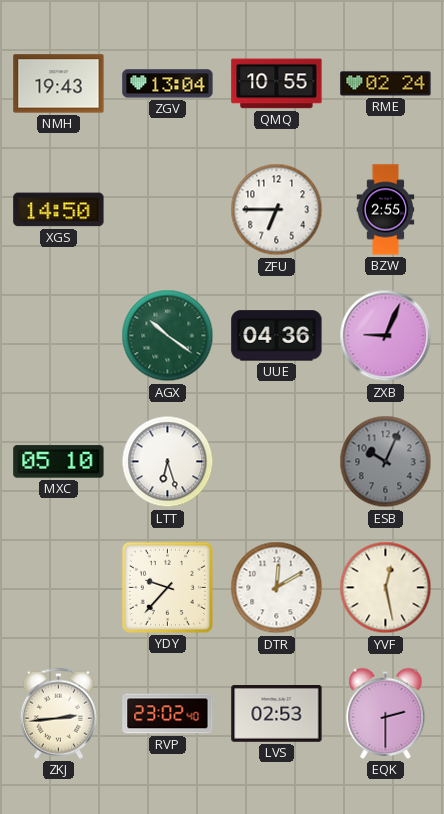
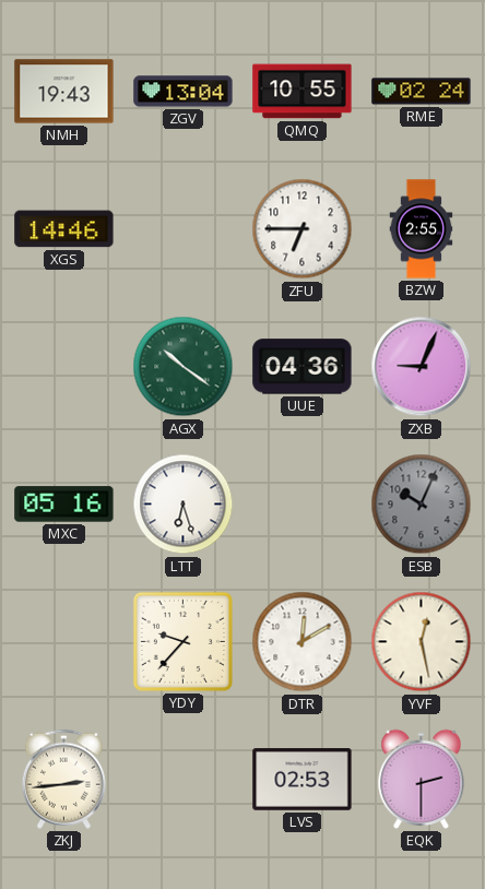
XGS: 14:50 -> 14:46 (64, 229)
MXC: 05:10 -> 05:16 (64, 505)
RVP: 23:02 -> none (168, 714)
